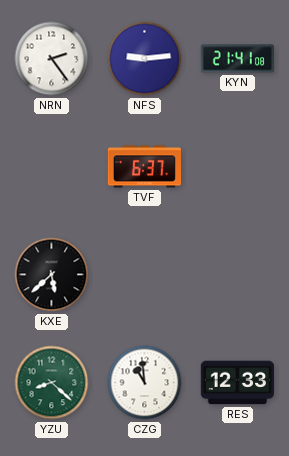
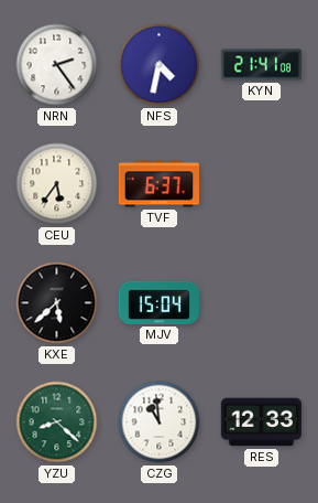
NFS: 9:14 -> 4:32 (160, 65)
CEU: none -> 5:36 (57, 184)
MJV: none -> 15:04 (158, 302)
